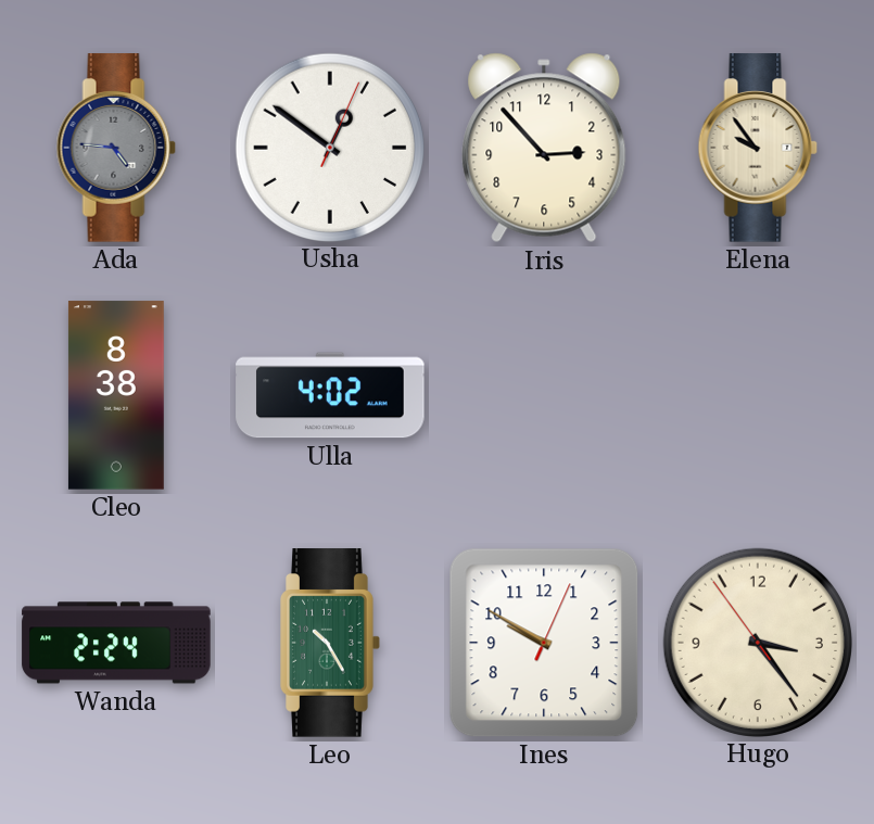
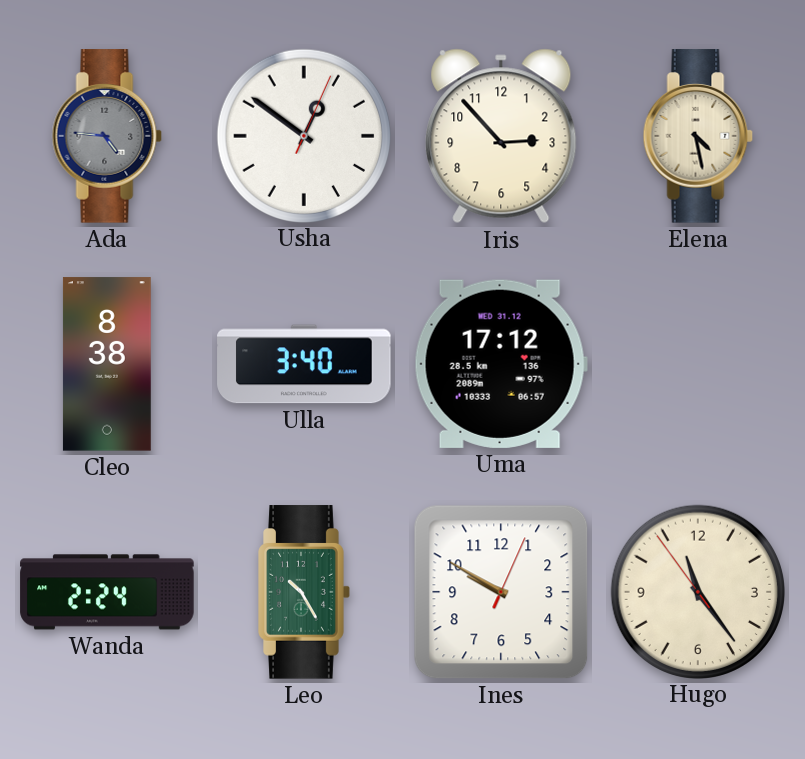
Elena: 9:54 -> 4:28 (698, 136)
Ulla: 4:02 -> 3:40 (304, 364)
Uma: none -> 17:12 (501, 364)
Hugo: 3:23 -> 11:23 (697, 591)
